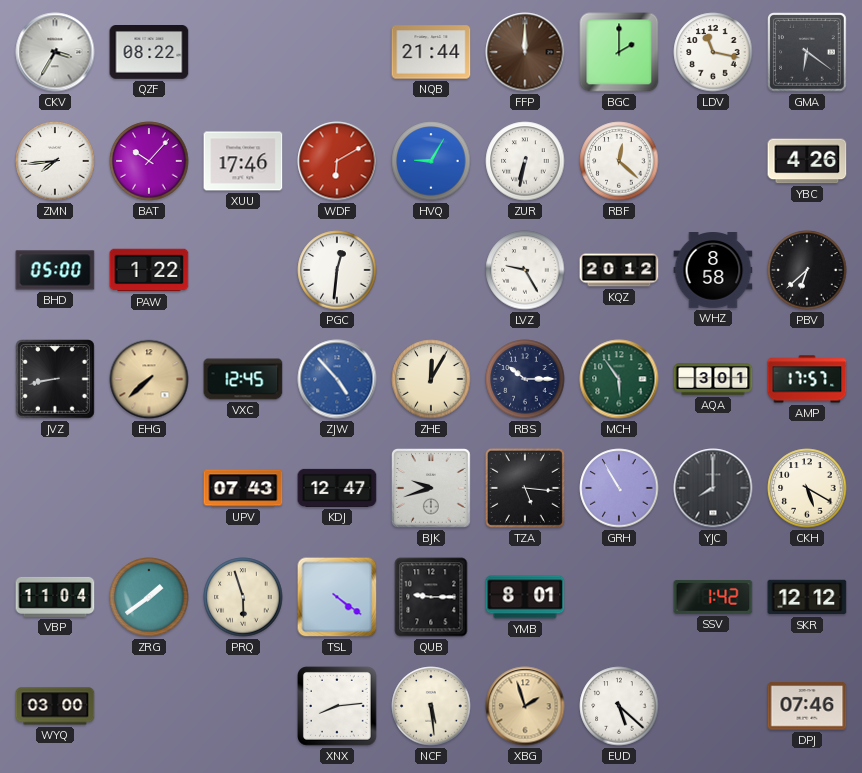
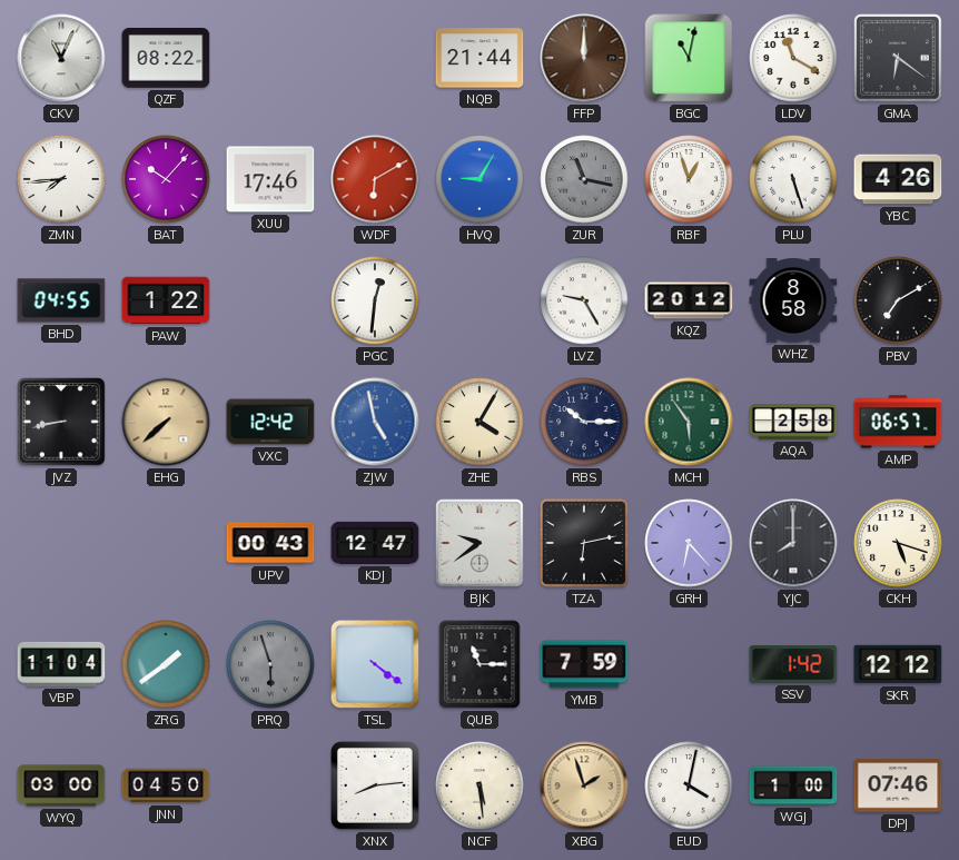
CKV: 3:35 -> 11:04 (61, 58)
BGC: 2:00 -> 11:02 (689, 58)
LDV: 11:17 -> 11:20 (793, 58)
ZUR: 6:32 -> 11:17 (584, 179)
ZUR dial: white -> grey (584, 179)
RBF: 12:22 -> 12:57 (689, 179)
PLU: none -> 5:27 (793, 179)
BHD: 05:00 -> 04:55 (61, 300)
PBV: 6:38 -> 7:10 (898, 300)
VXC: 12:45 -> 12:42 (270, 422)
ZJW: 4:53 -> 4:58 (375, 422)
ZHE: 12:05 -> 4:05 (480, 422)
AQA: 3:01 -> 2:58 (793, 422)
AMP: 17:57 -> 06:57 (898, 422)
UPV: 07:43 -> 00:43 (270, 543)
BJK: 9:42 -> 9:39 (480, 543)
TZA: 5:16 -> 6:13 (584, 543)
GRH: 10:55 -> 6:23 (689, 543)
CKH: 5:20 -> 5:18 (898, 543)
PRQ dial: cream -> grey (270, 664)
QUB: 9:15 -> 11:15 (480, 664)
YMB: 8:01 -> 7:59 (584, 664)
JNN: none -> 04:50 (166, 785)
EUD: 5:22 -> 4:02 (689, 785)
WGJ: none -> 1:00 (793, 785)
